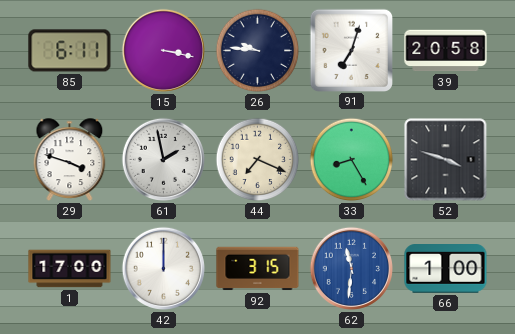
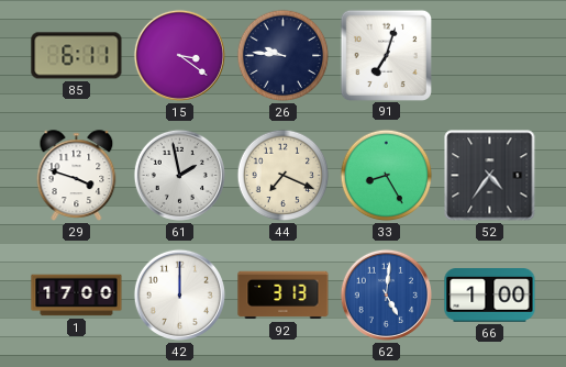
15: 3:17 -> 3:21 (179, 55)
39: 20:58 -> none (446, 51)
52: 3:48 -> 4:36 (490, 176)
92: 3:15 -> 3:13 (284, 296)
62: 11:31 -> 5:01 (386, 294)
